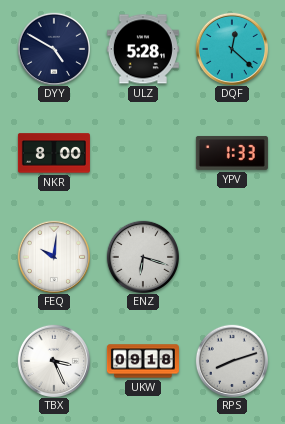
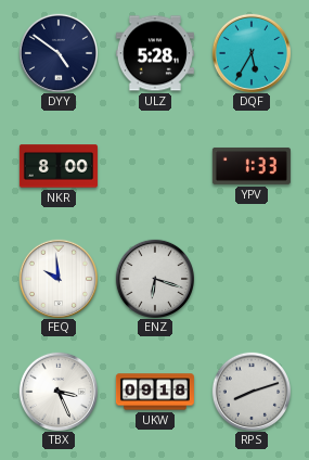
DYY: 4:50 -> 4:51 (57, 52)
DQF: 12:22 -> 5:35 (250, 52)
FEQ: 10:01 -> 9:59 (57, 278)
